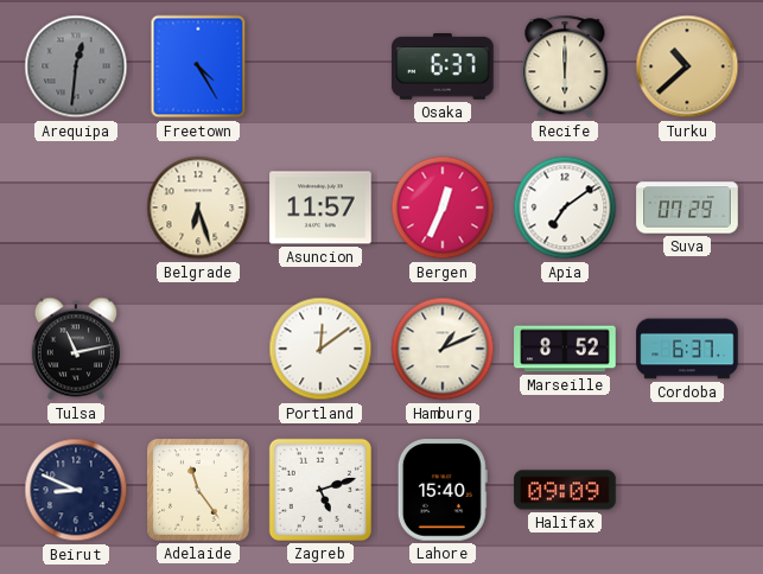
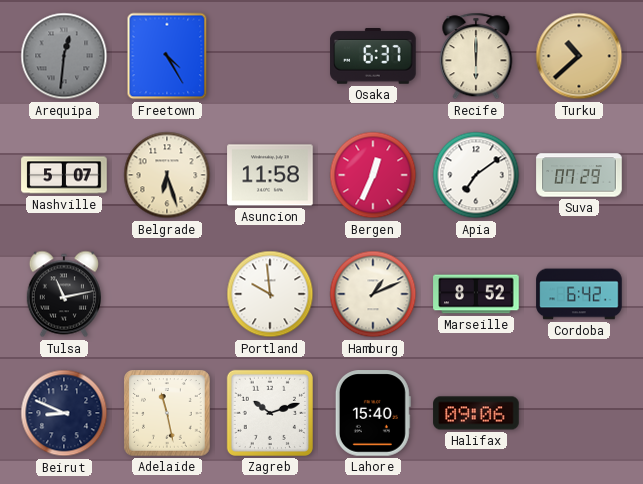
Nashville: none -> 5:07 (64, 175)
Asuncion: 11:57 -> 11:58 (270, 175)
Portland: 12:09 -> 9:59 (270, 294)
Cordoba: 6:37 -> 6:42 (579, 294)
Adelaide: 11:24 -> 11:28 (167, 413)
Zagreb: 5:12 -> 10:12 (270, 413)
Halifax: 09:09 -> 09:06 (476, 413)
